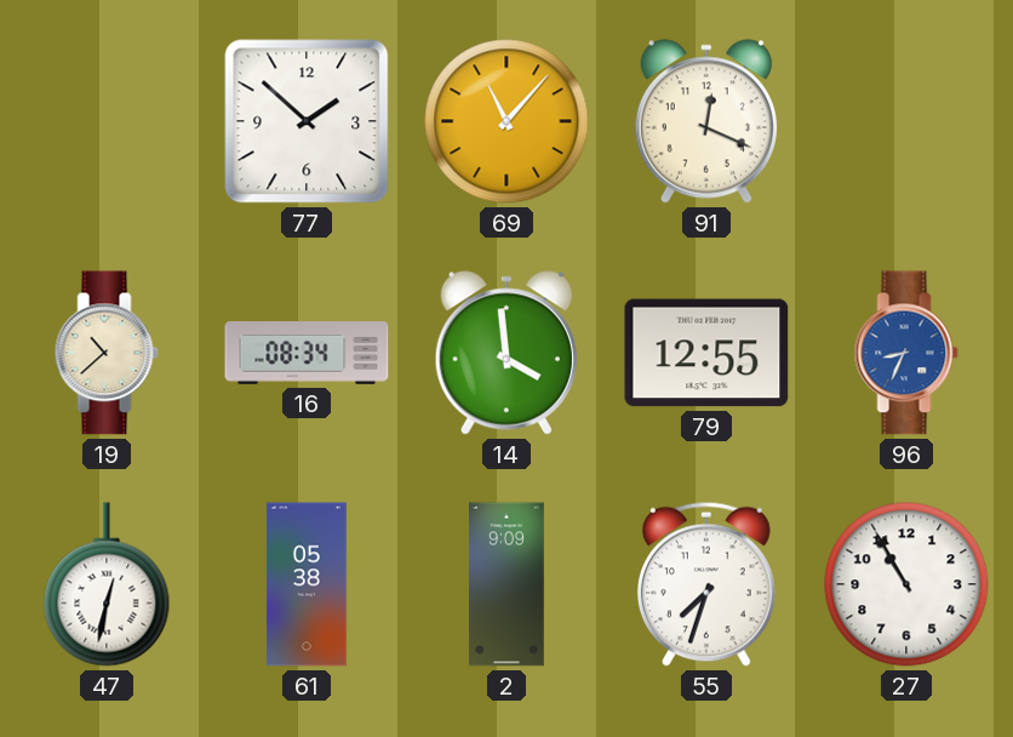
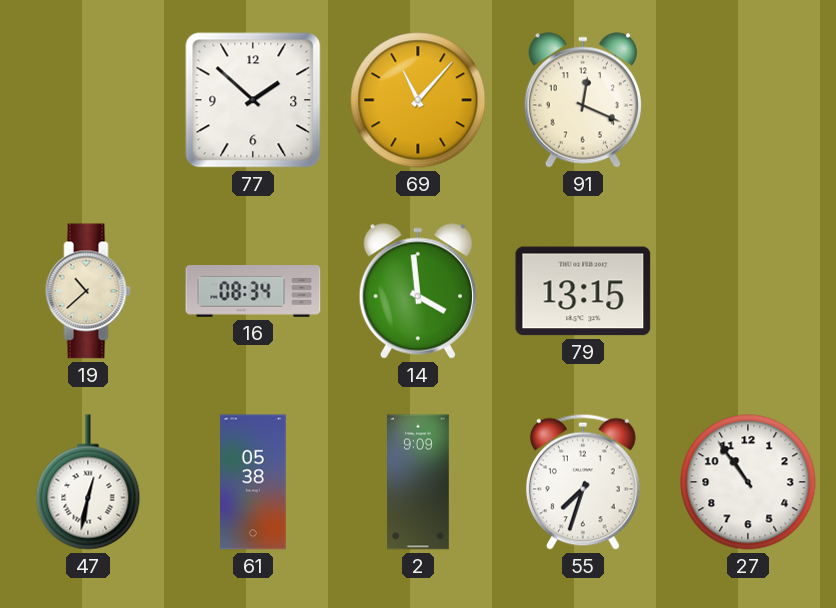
79: 12:55 -> 13:15 (583, 291)
96: 8:34 -> none (906, 353)
27: 10:55 -> 10:54 (748, 482)
